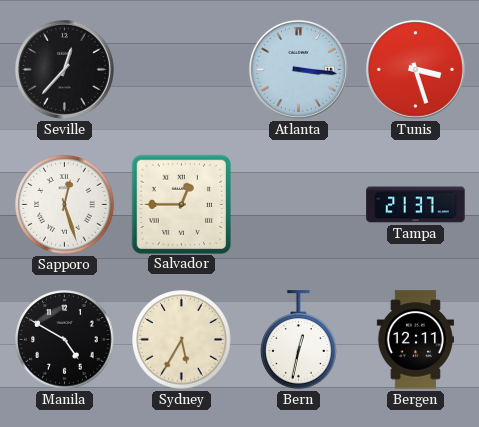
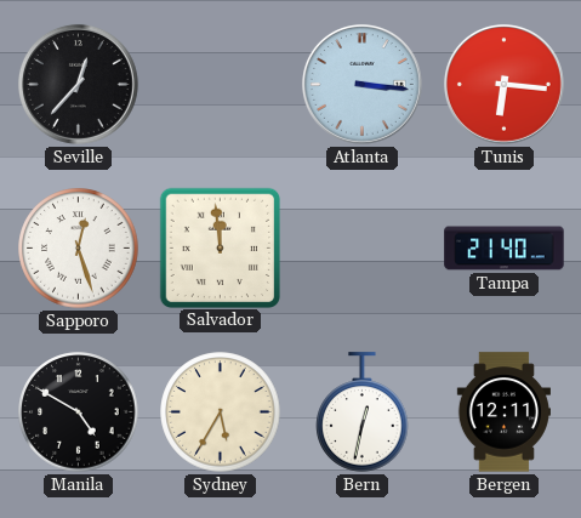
Tunis: 3:27 -> 6:16 (503, 84)
Salvador: 12:45 -> 11:59 (220, 247)
Tampa: 21:37 -> 21:40 (505, 249)
